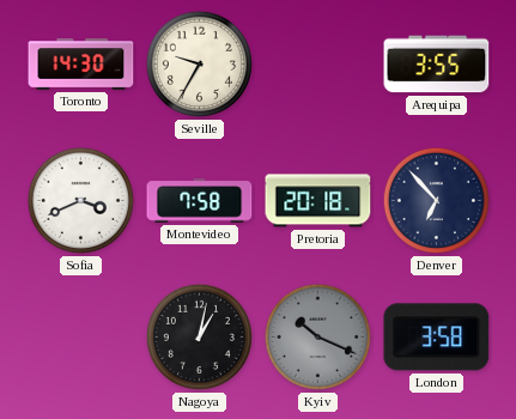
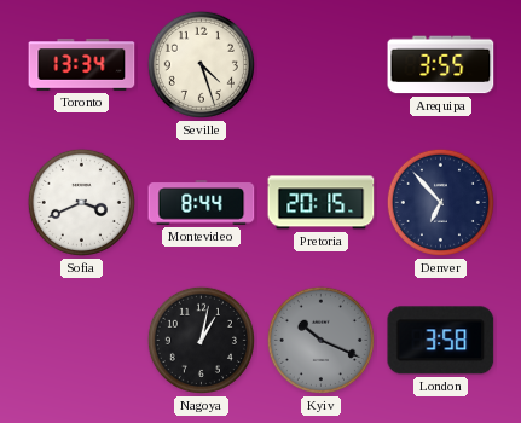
Toronto: 14:30 -> 13:34 (82, 65)
Seville: 9:35 -> 4:27 (201, 64)
Montevideo: 7:58 -> 8:44 (202, 203)
Pretoria: 20:18 -> 20:15 (322, 203)
